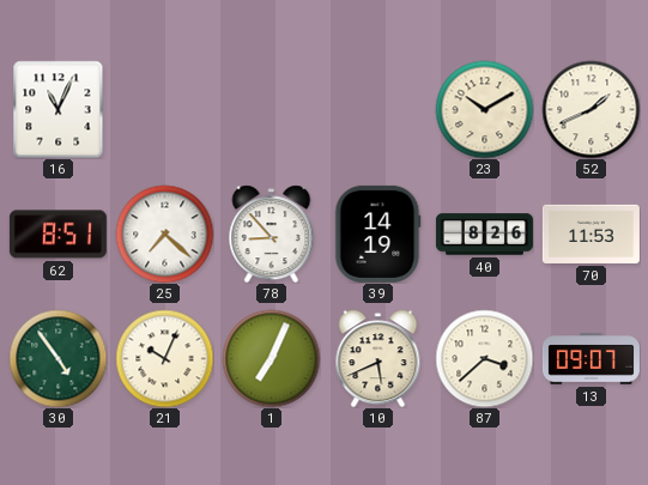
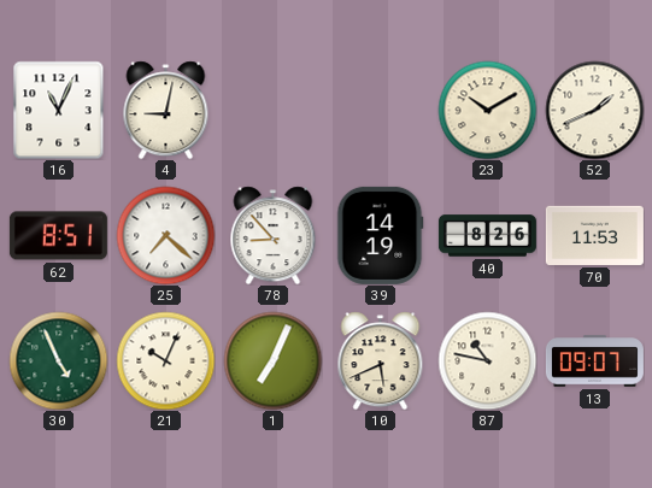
4: none -> 9:02 (166, 110)
30: 4:54 -> 4:56 (58, 360)
87: 3:38 -> 10:47 (487, 360)
